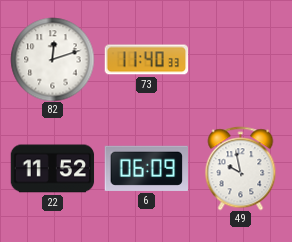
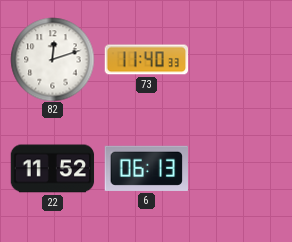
6: 06:09 -> 06:13 (146, 168)
49: 9:58 -> none (241, 168)
